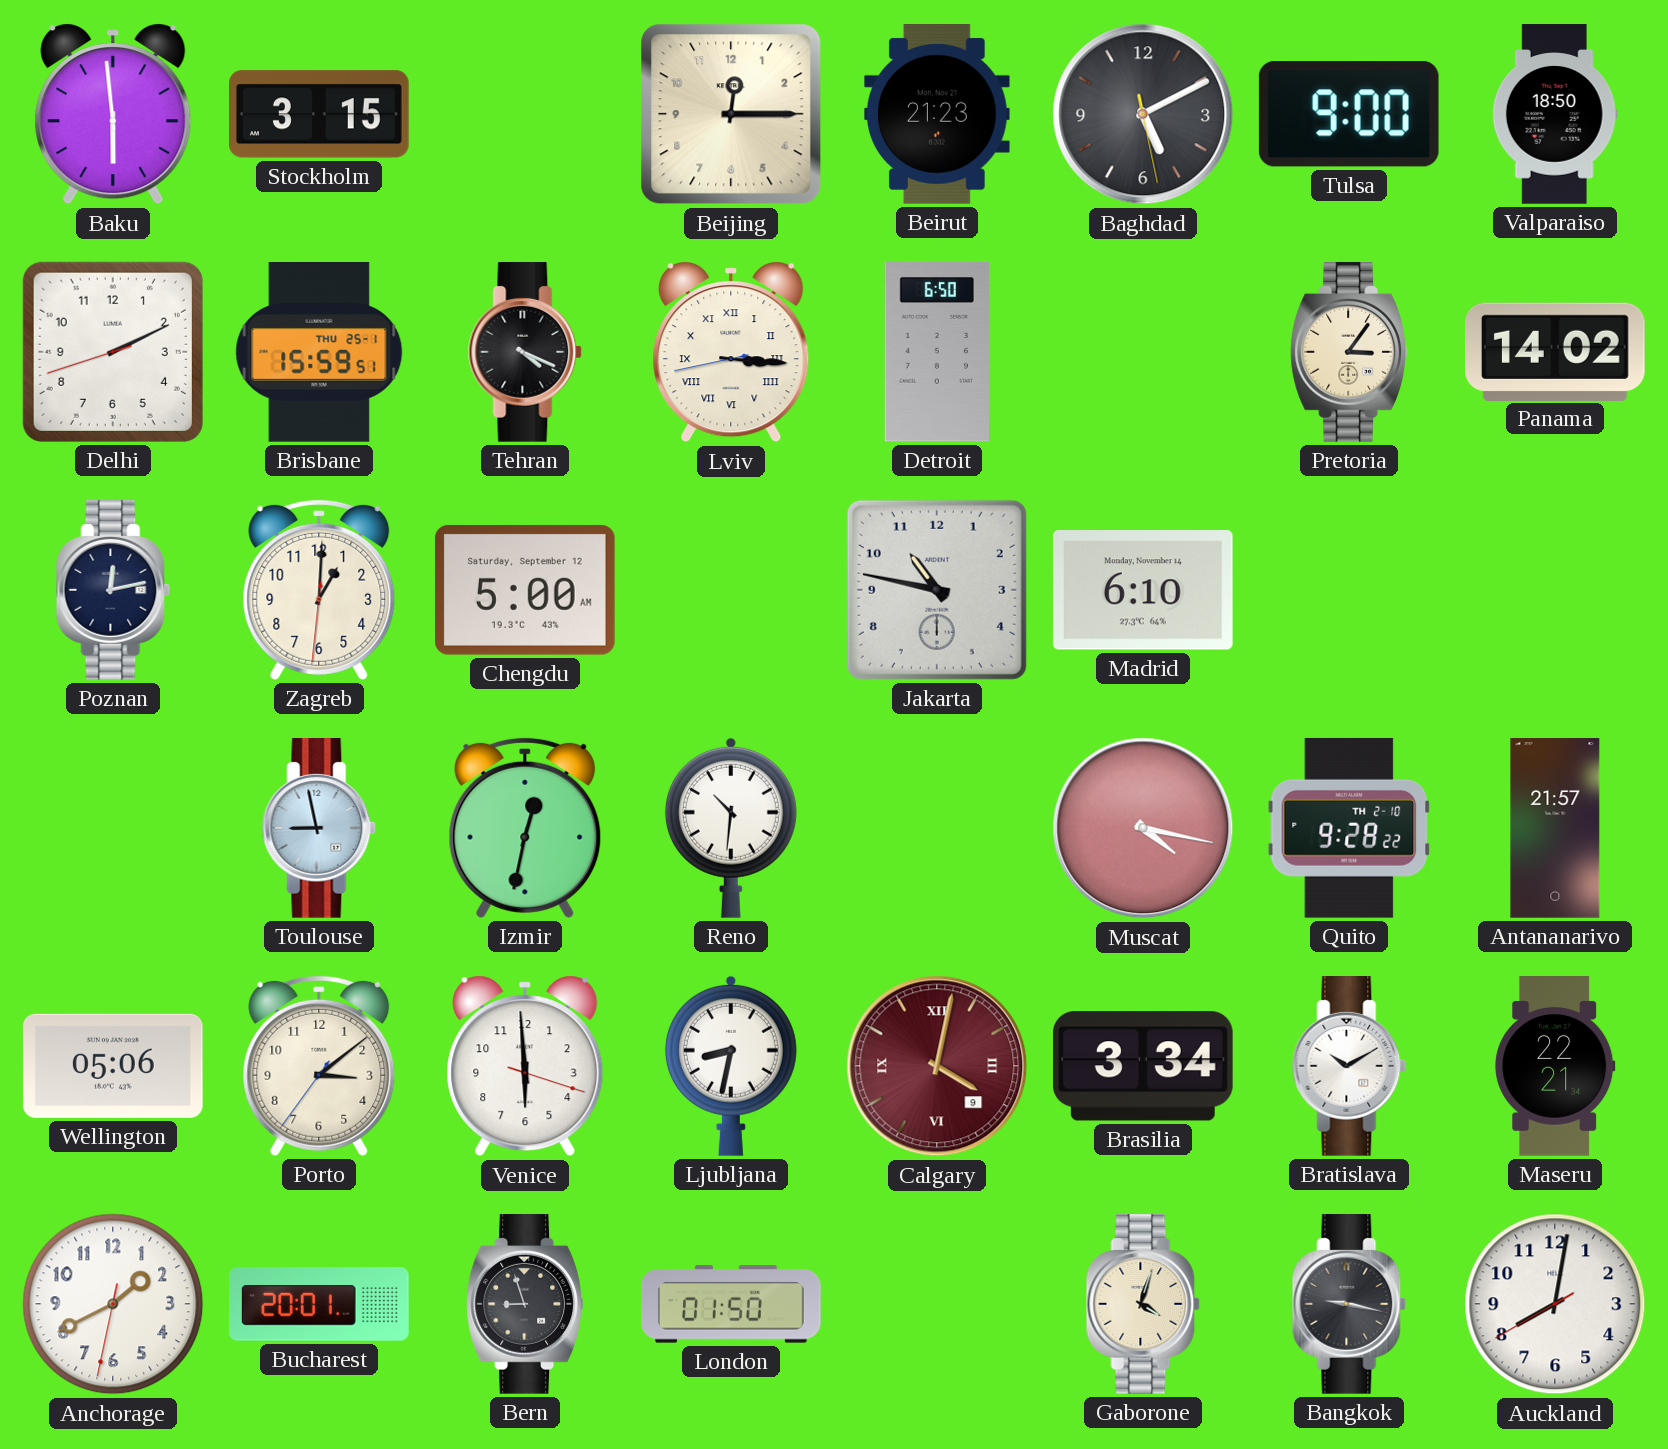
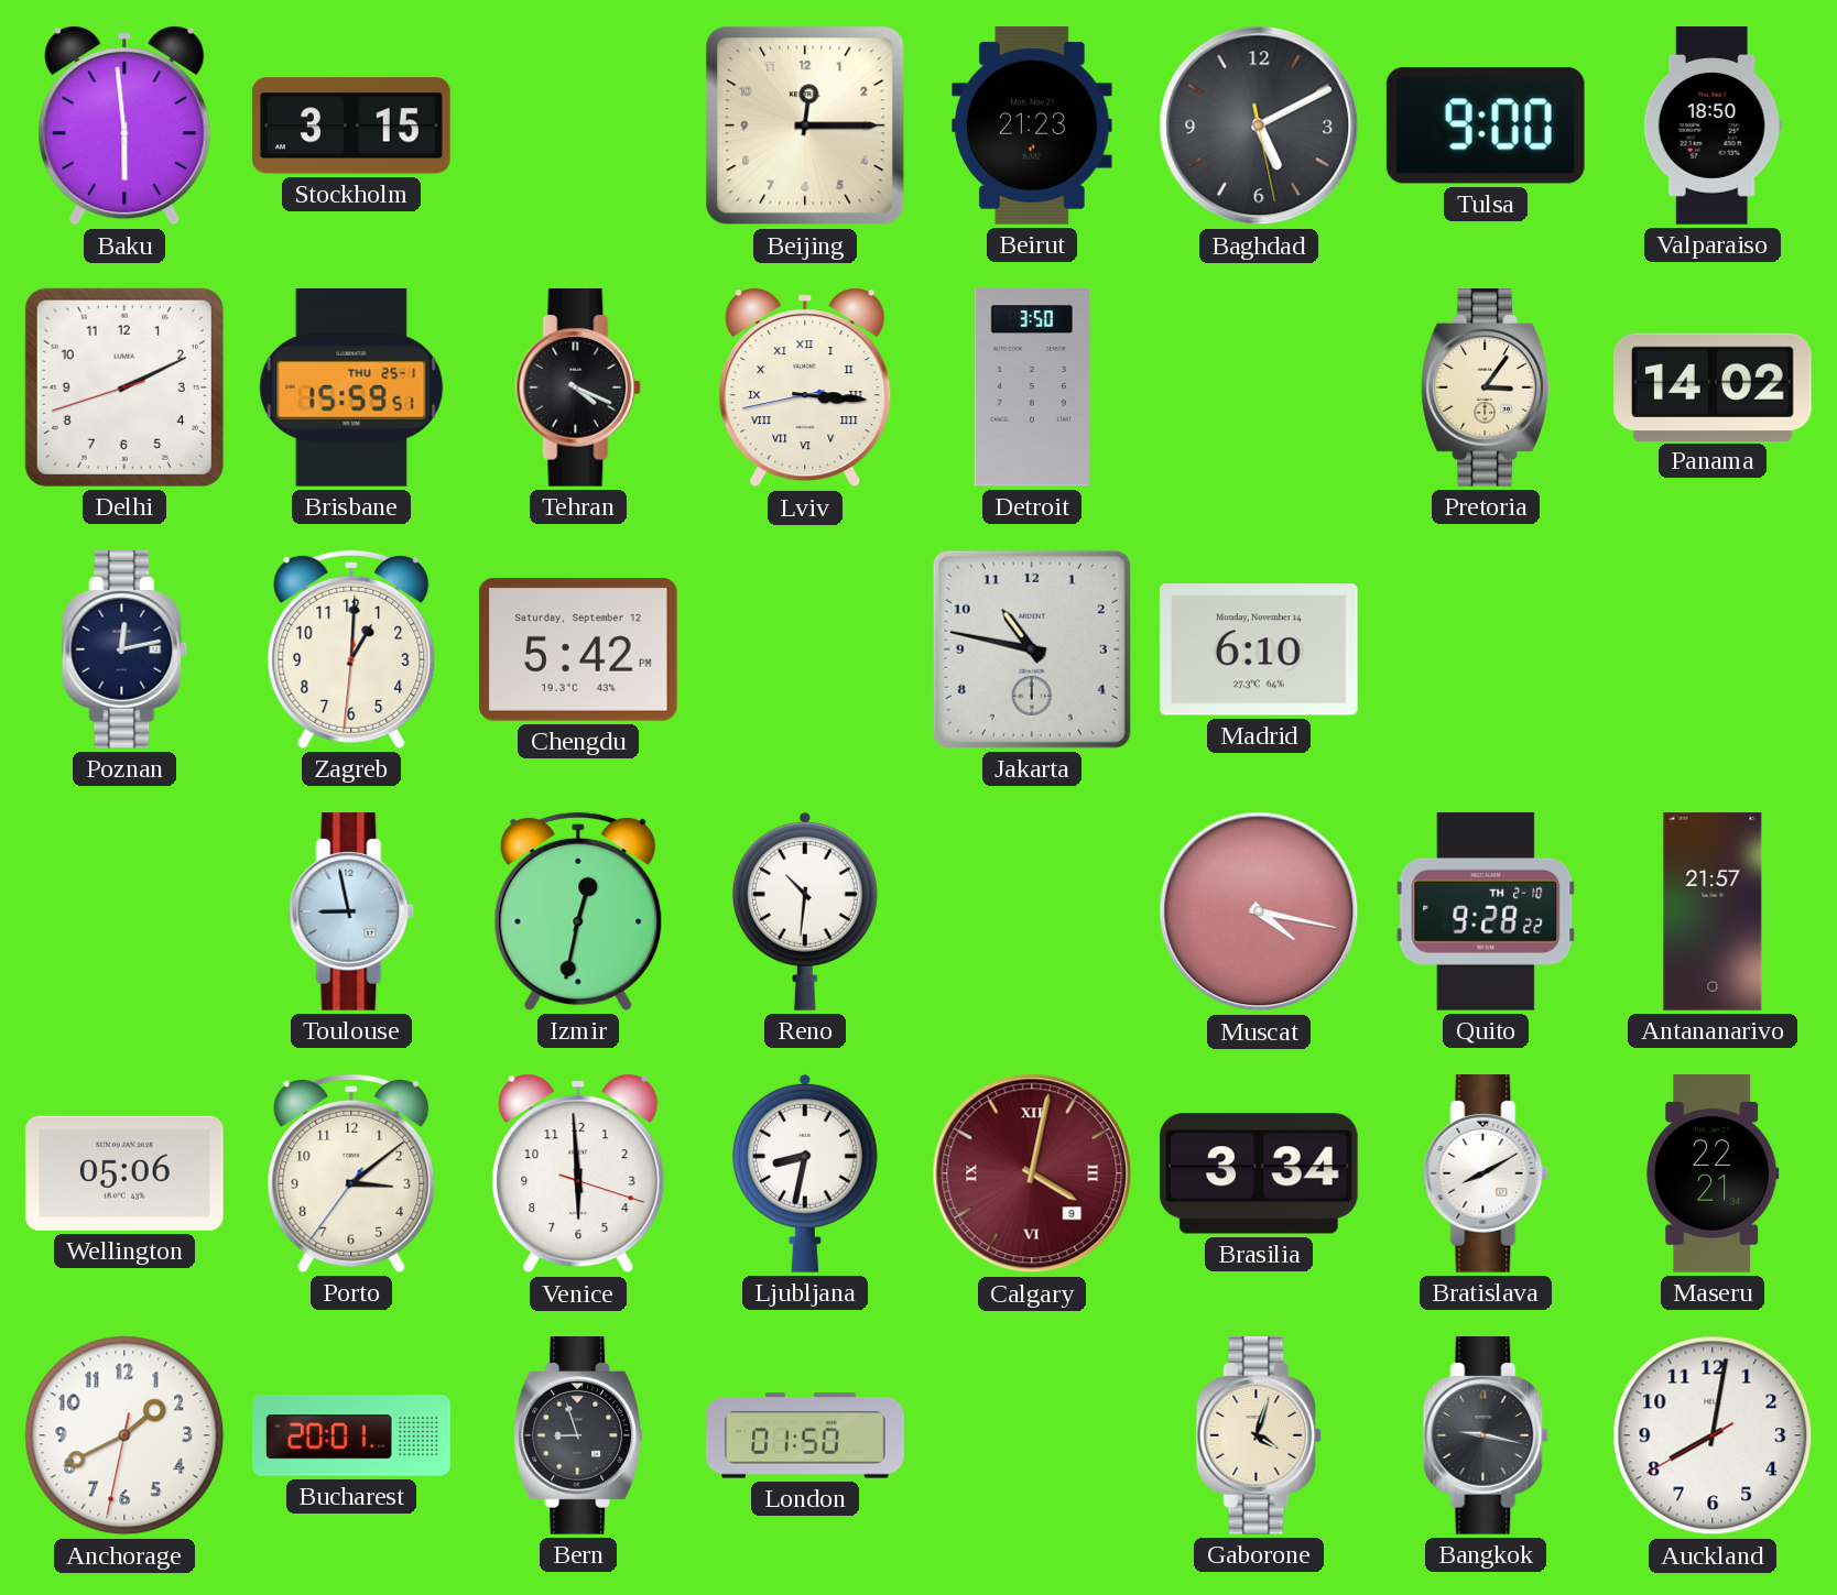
Detroit: 6:50 -> 3:50 (1032, 389)
Chengdu: 5:00 -> 5:42 (578, 649)
Bratislava: 10:10 -> 8:10 (1486, 1175)
